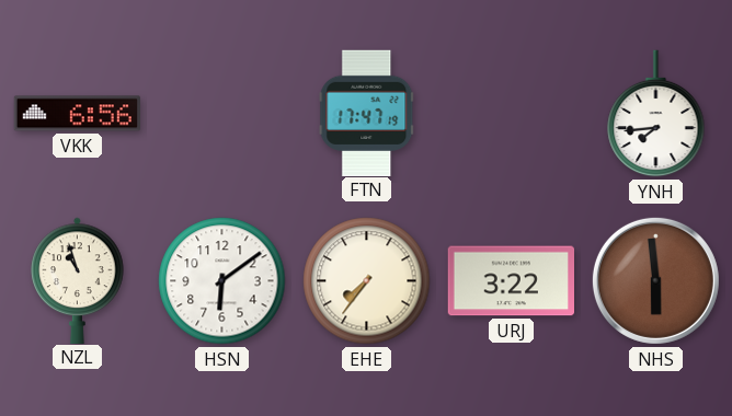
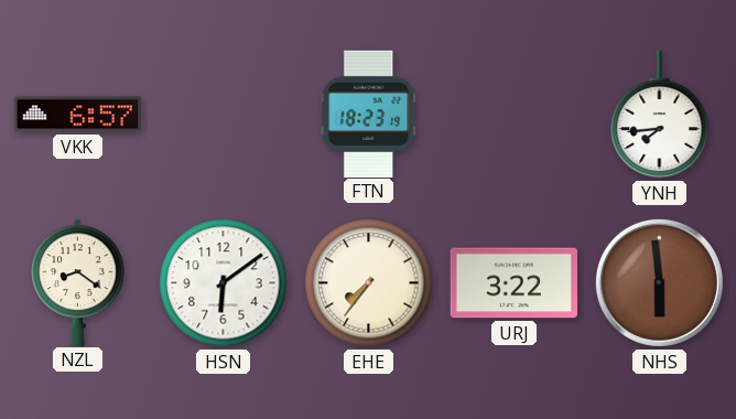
VKK: 6:56 -> 6:57 (77, 115)
FTN: 17:47 -> 18:23 (369, 114)
NZL: 10:57 -> 8:21 (78, 282)
